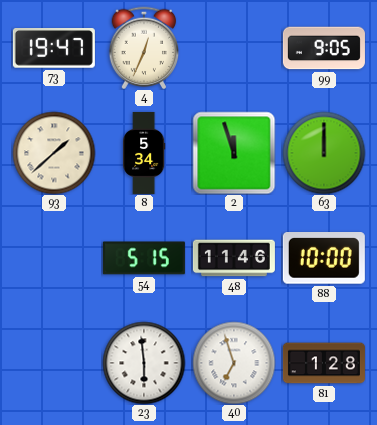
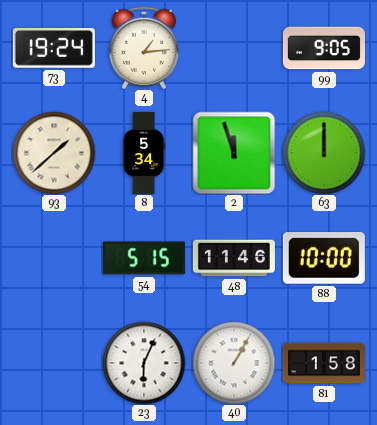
73: 19:47 -> 19:24 (54, 48)
4: 12:34 -> 1:14 (144, 48)
23: 5:59 -> 6:04 (144, 363)
40: 6:57 -> 1:05 (234, 363)
81: 1:28 -> 1:58 (324, 363)
